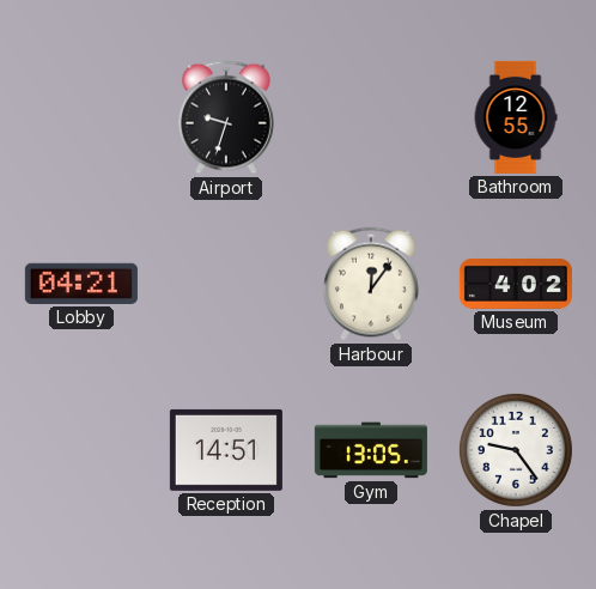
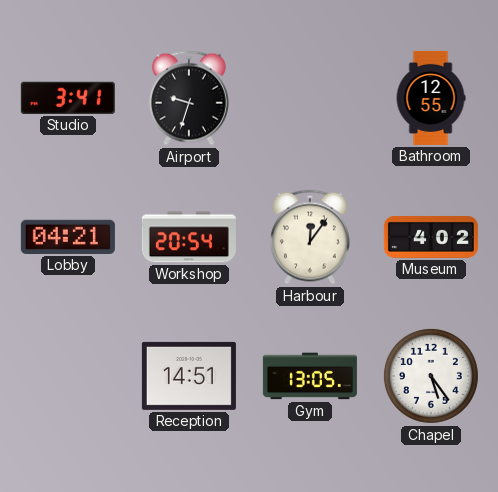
Studio: none -> 3:41 (68, 98)
Workshop: none -> 20:54 (189, 237)
Chapel: 9:24 -> 5:24 (431, 376)
